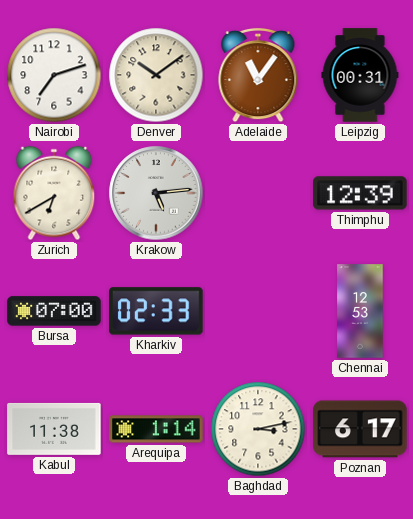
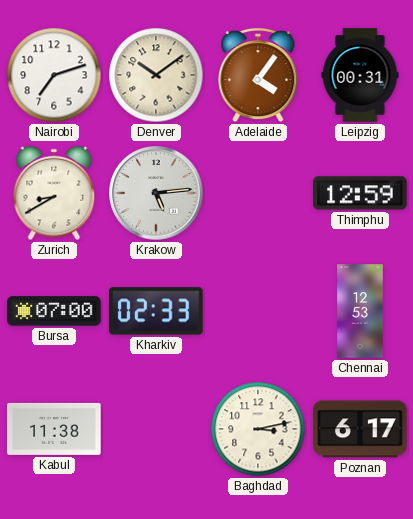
Adelaide: 11:06 -> 4:06 (258, 75)
Zurich: 6:40 -> 8:40 (54, 193)
Thimphu: 12:39 -> 12:59 (360, 193)
Arequipa: 1:14 -> none (156, 429)
